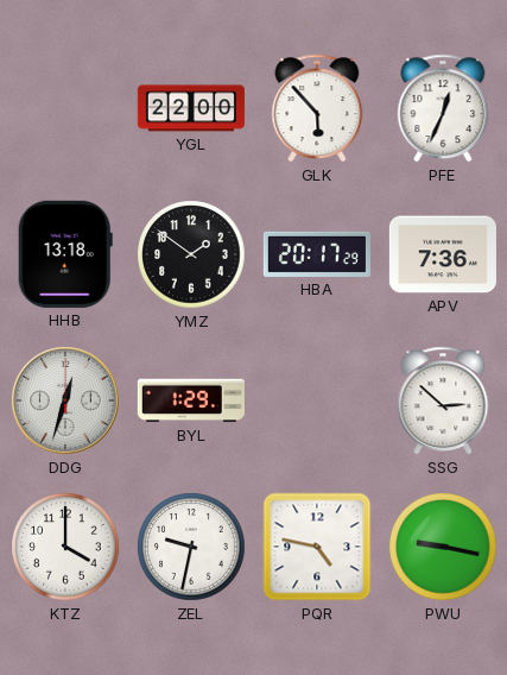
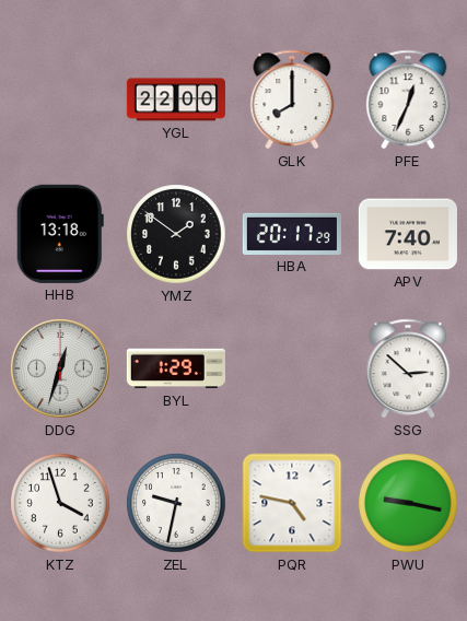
GLK: 5:53 -> 8:00 (292, 99)
APV: 7:36 -> 7:40 (408, 234)
KTZ: 4:00 -> 3:57 (60, 503)
